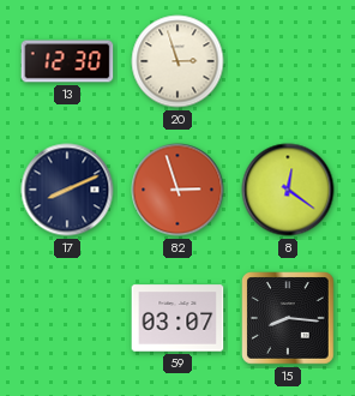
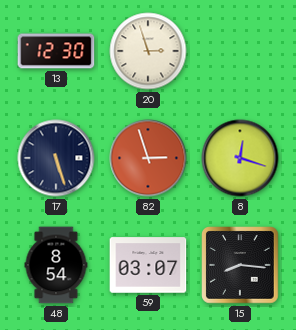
17: 8:11 -> 5:27 (56, 158)
8: 12:21 -> 12:18 (240, 158)
48: none -> 8:54 (56, 265)
